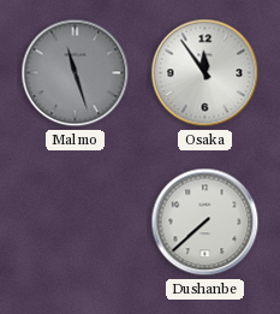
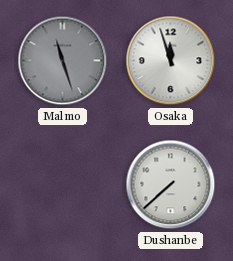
Osaka: 11:54 -> 11:57 (171, 61)
